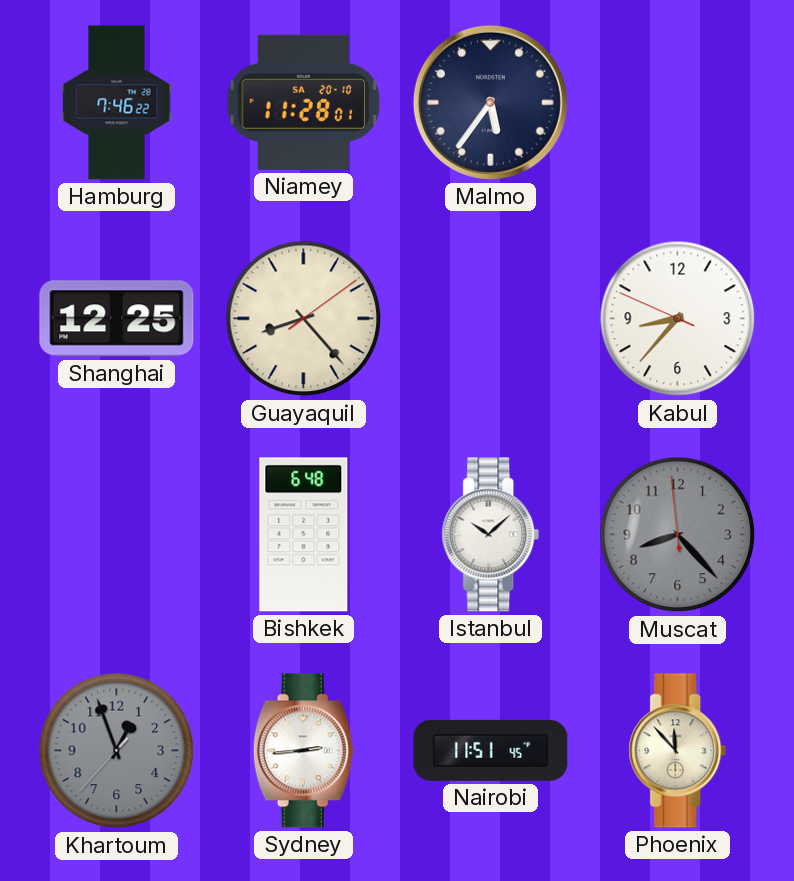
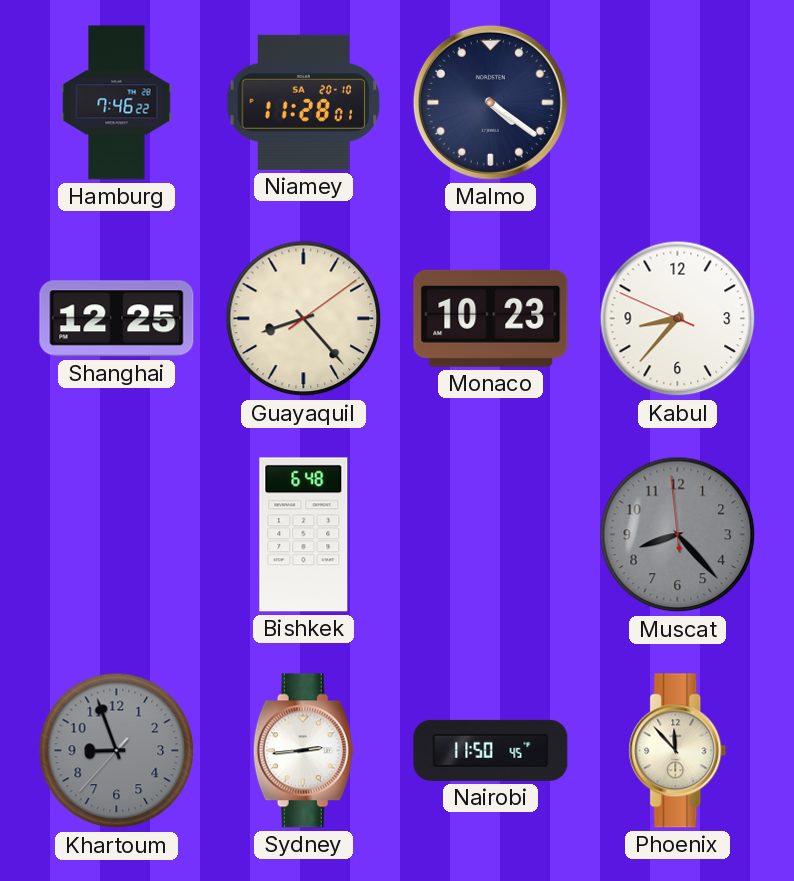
Malmo: 5:36 -> 4:21 (490, 102)
Monaco: none -> 10:23 (491, 318)
Istanbul: 10:08 -> none (491, 535)
Khartoum: 12:56 -> 8:56 (117, 751)
Nairobi: 11:51 -> 11:50 (491, 750)
